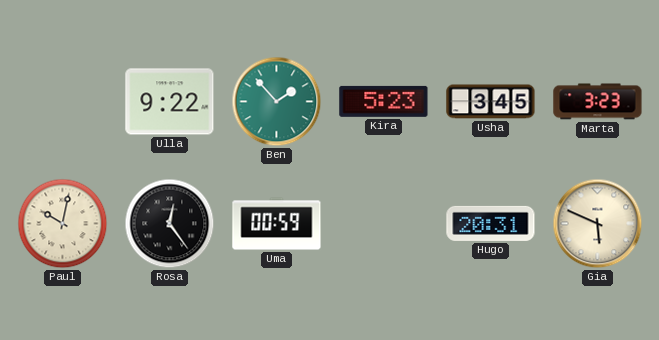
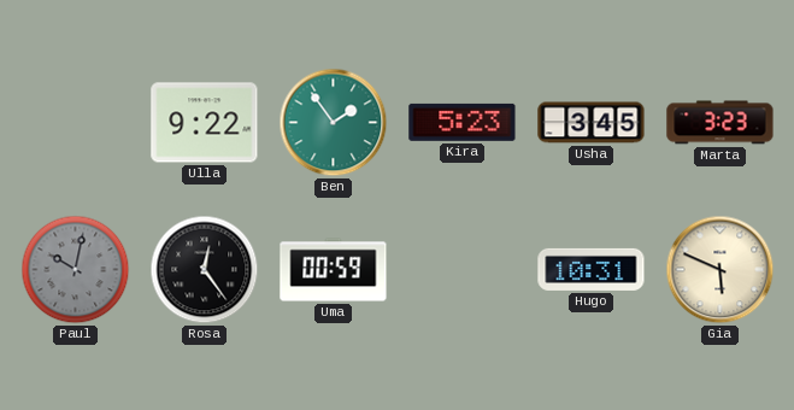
Ben: 1:53 -> 1:54 (334, 123)
Paul dial: cream -> grey (76, 270)
Hugo: 20:31 -> 10:31 (592, 269)
